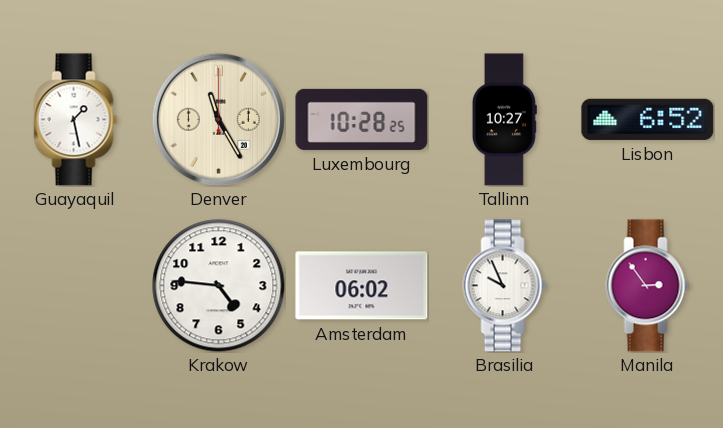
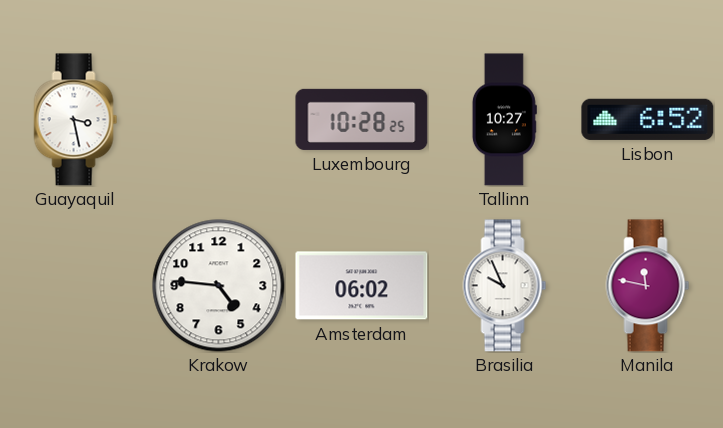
Guayaquil: 1:28 -> 3:28 (76, 120)
Denver: 11:25 -> none (218, 119)
Manila: 2:54 -> 11:47 (648, 286)
